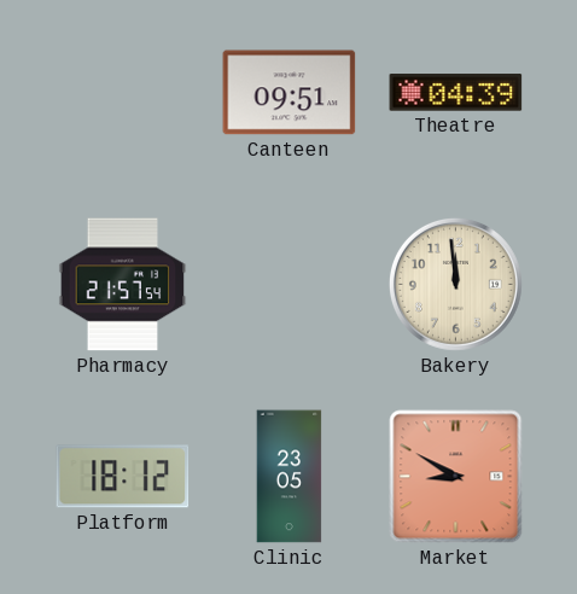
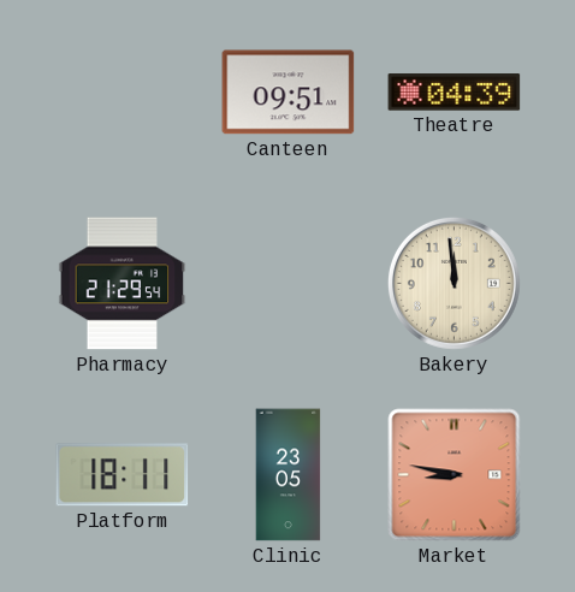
Pharmacy: 21:57 -> 21:29 (123, 284)
Platform: 18:12 -> 18:11 (123, 475)
Market: 8:50 -> 8:47 (455, 475)
